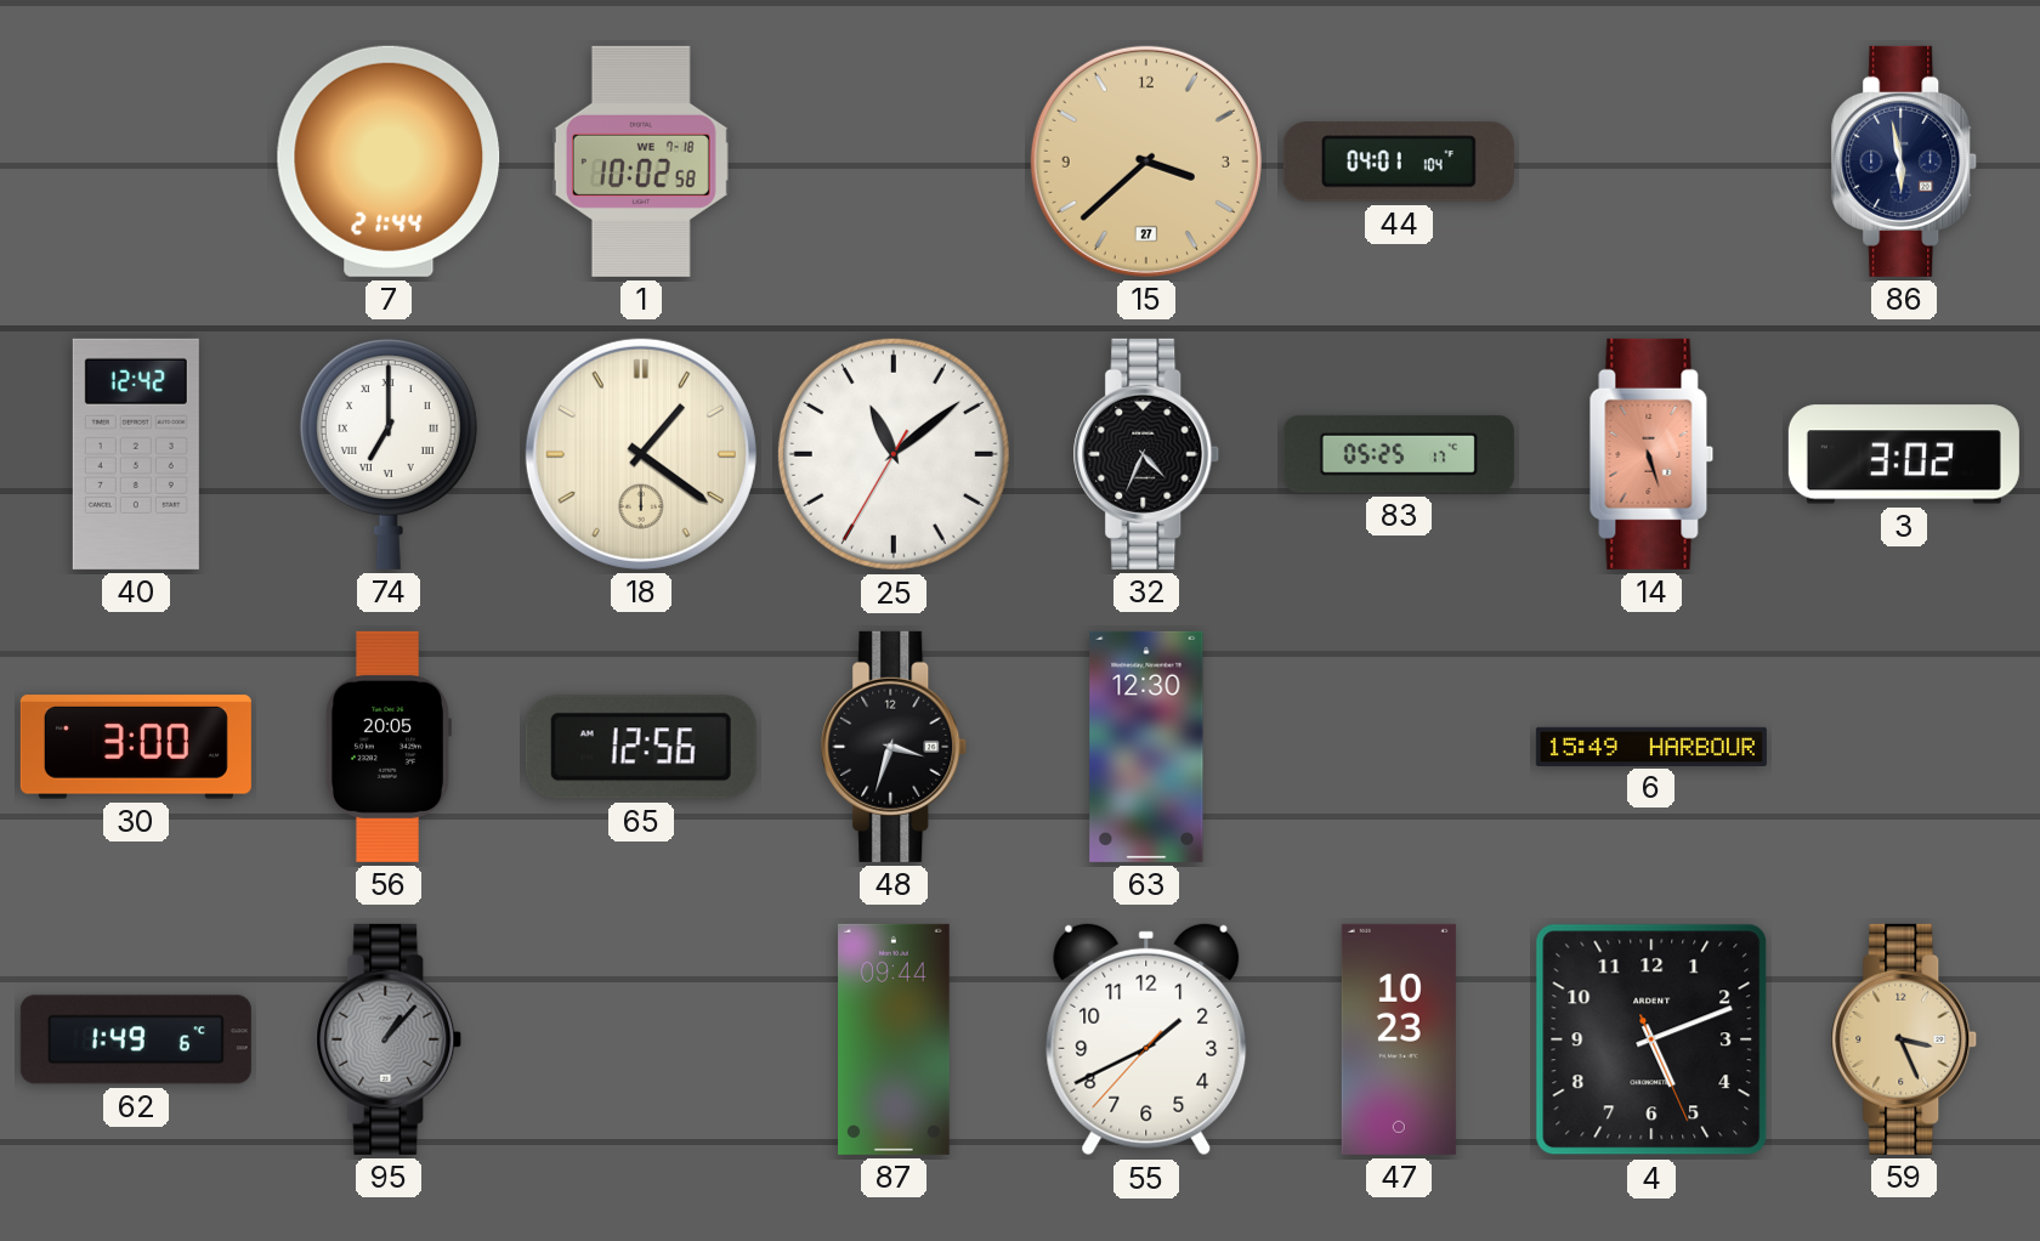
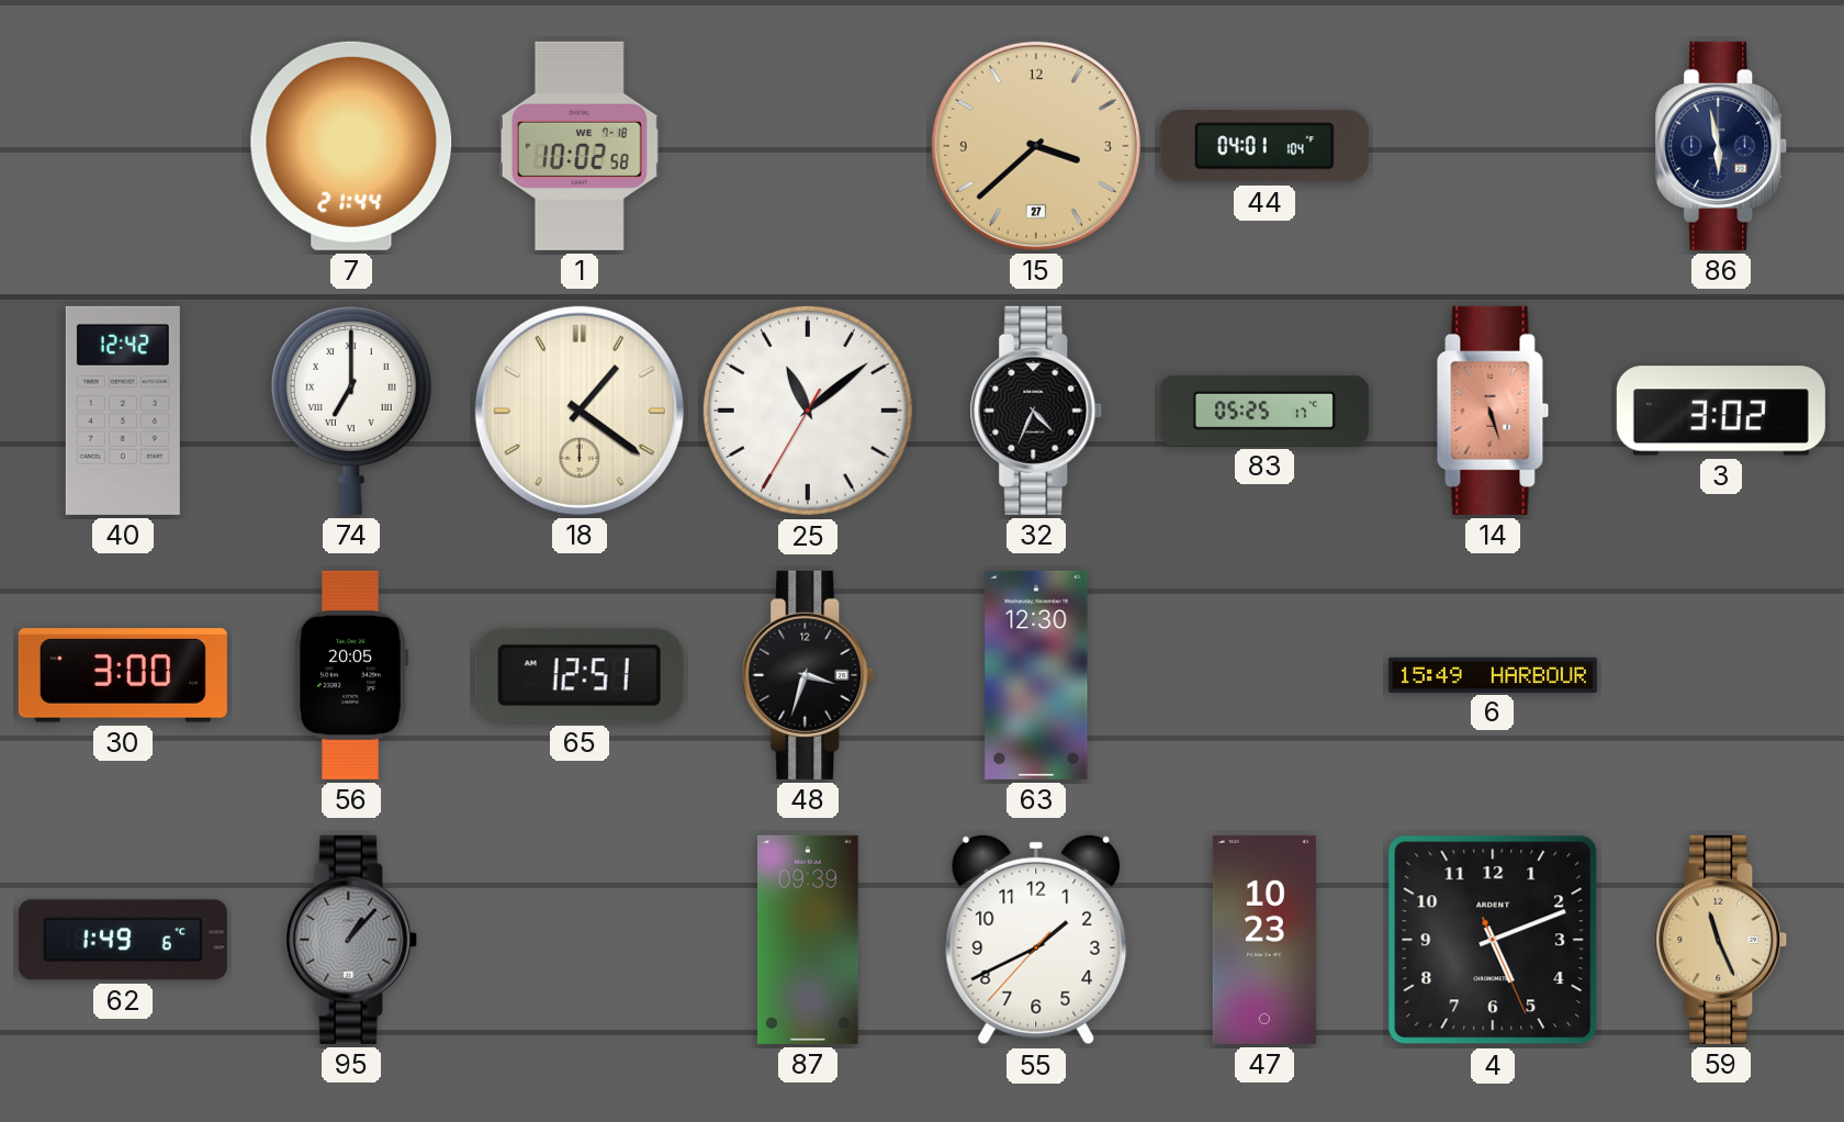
65: 12:56 -> 12:51 (580, 675)
87: 09:44 -> 09:39 (808, 940)
59: 3:26 -> 11:26 (1721, 940)
